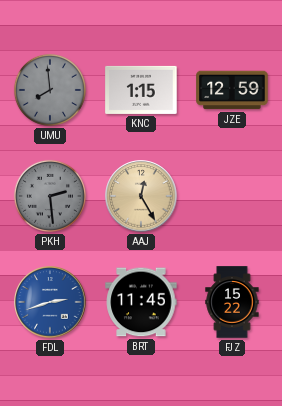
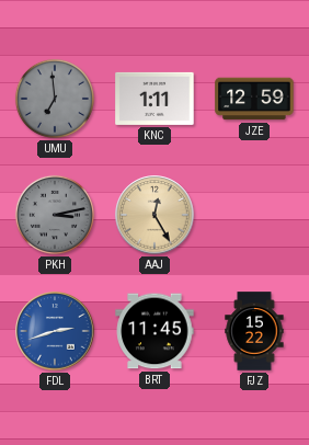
UMU: 7:59 -> 6:59 (55, 99)
KNC: 1:15 -> 1:11 (154, 99)
PKH: 2:29 -> 3:13 (55, 215)
